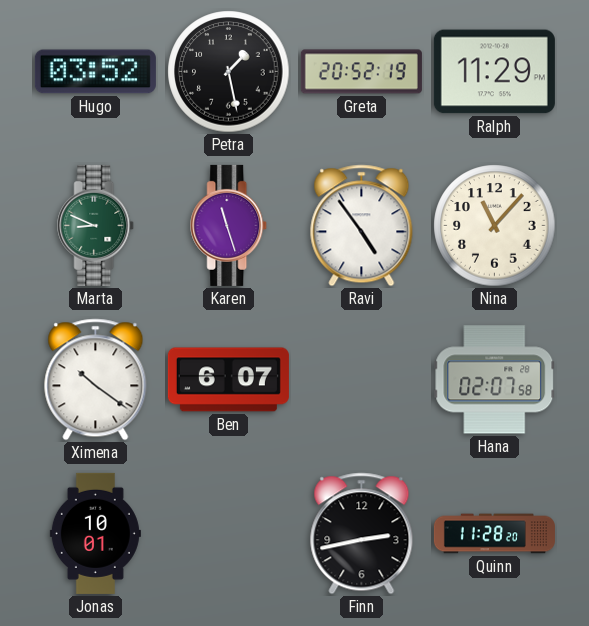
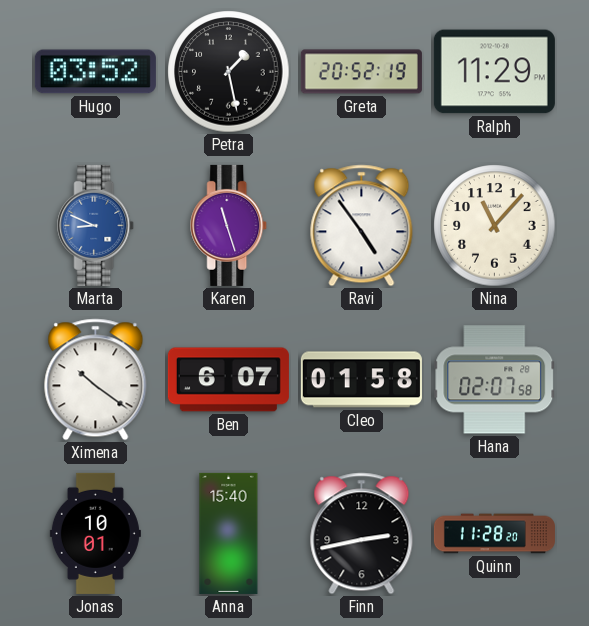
Marta dial: green -> blue (96, 225)
Cleo: none -> 01:58 (361, 380)
Anna: none -> 15:40 (229, 533)
